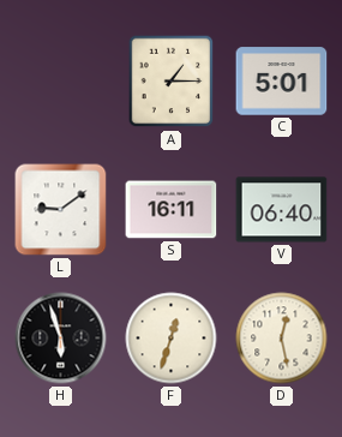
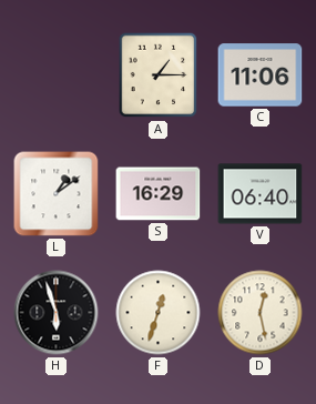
C: 5:01 -> 11:06 (261, 75)
L: 9:09 -> 1:09 (57, 194)
S: 16:11 -> 16:29 (159, 194)
